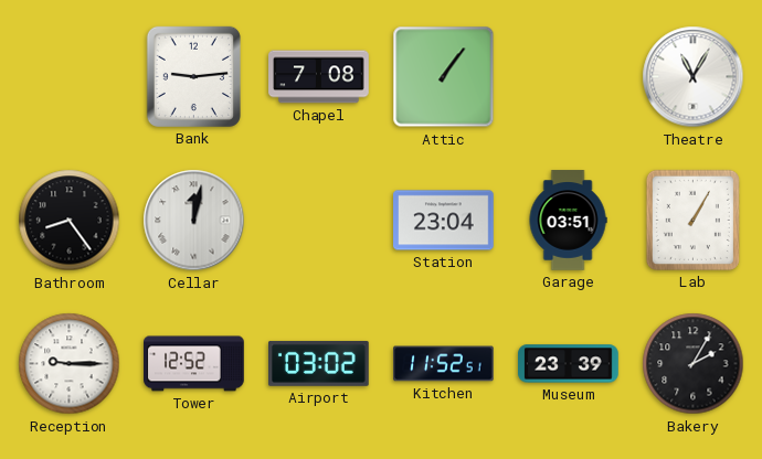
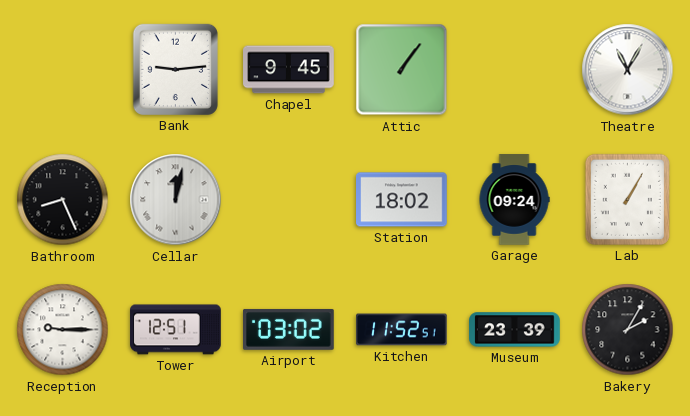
Chapel: 7:08 -> 9:45 (289, 70)
Bathroom: 8:24 -> 8:26 (63, 200)
Station: 23:04 -> 18:02 (402, 200)
Garage: 03:51 -> 09:24 (514, 200)
Tower: 12:52 -> 12:51 (176, 330)
